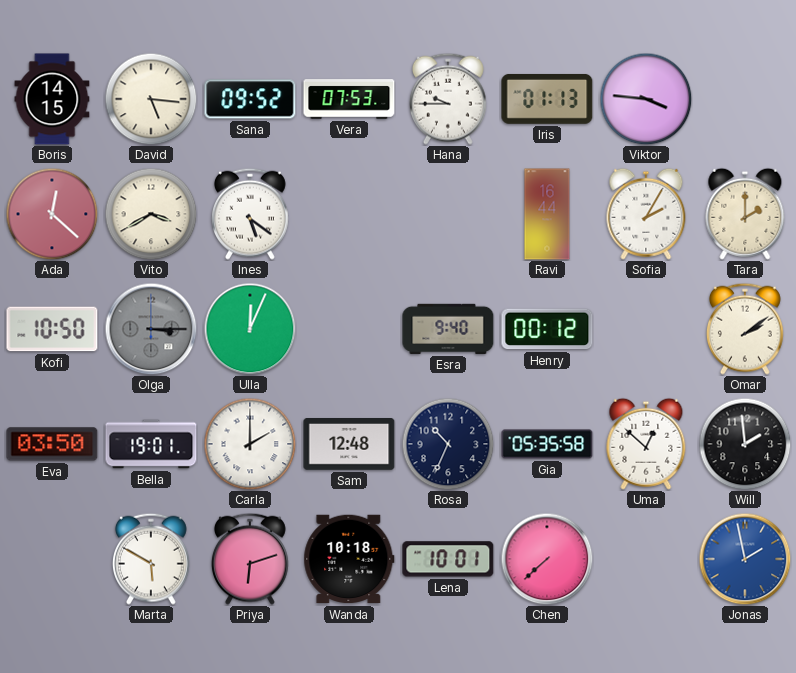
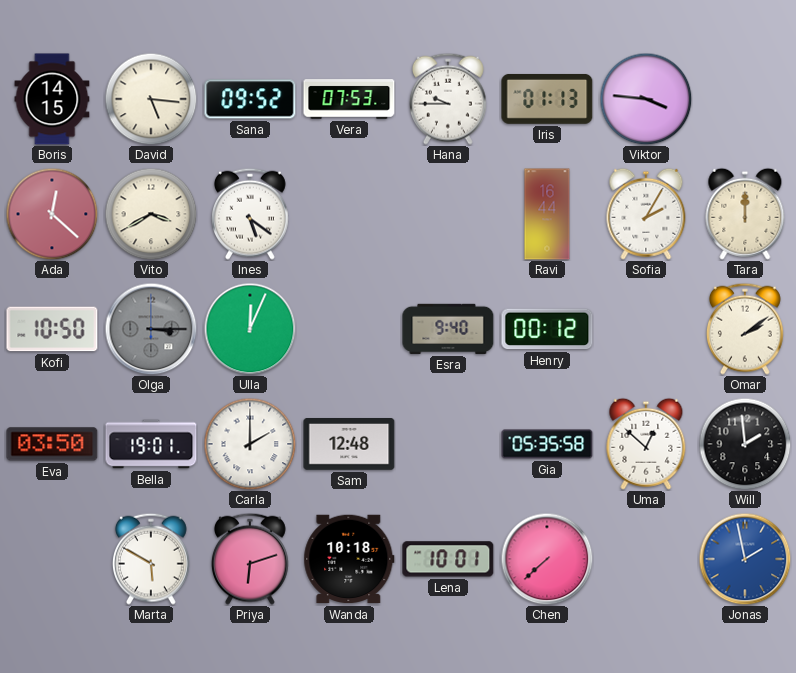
Tara: 2:00 -> 12:00 (745, 214)
Rosa: 10:34 -> none (448, 444)
